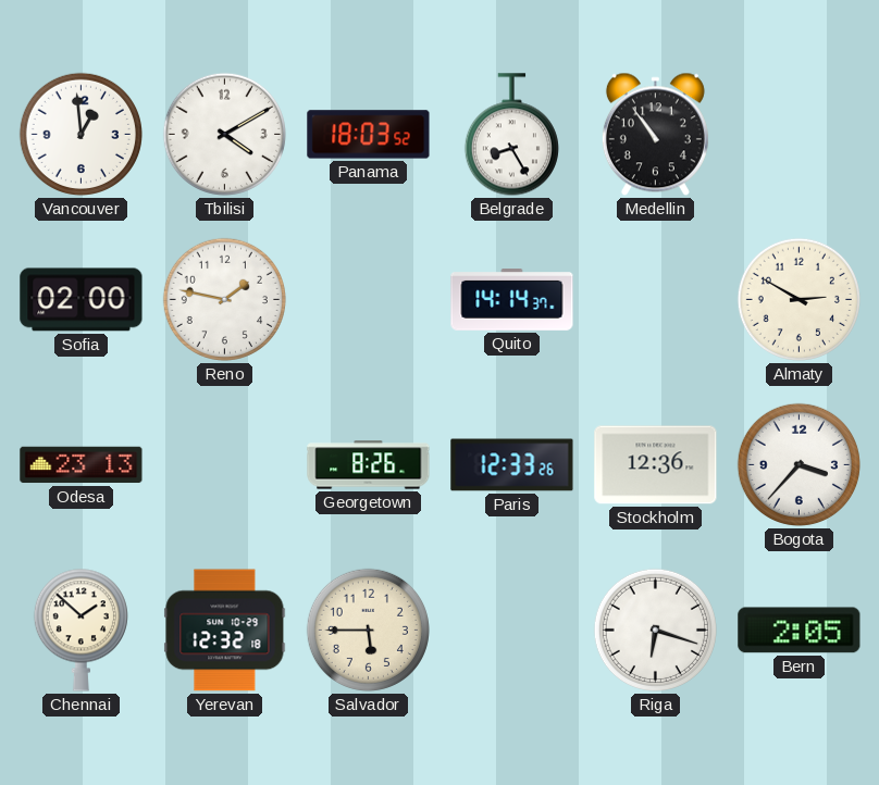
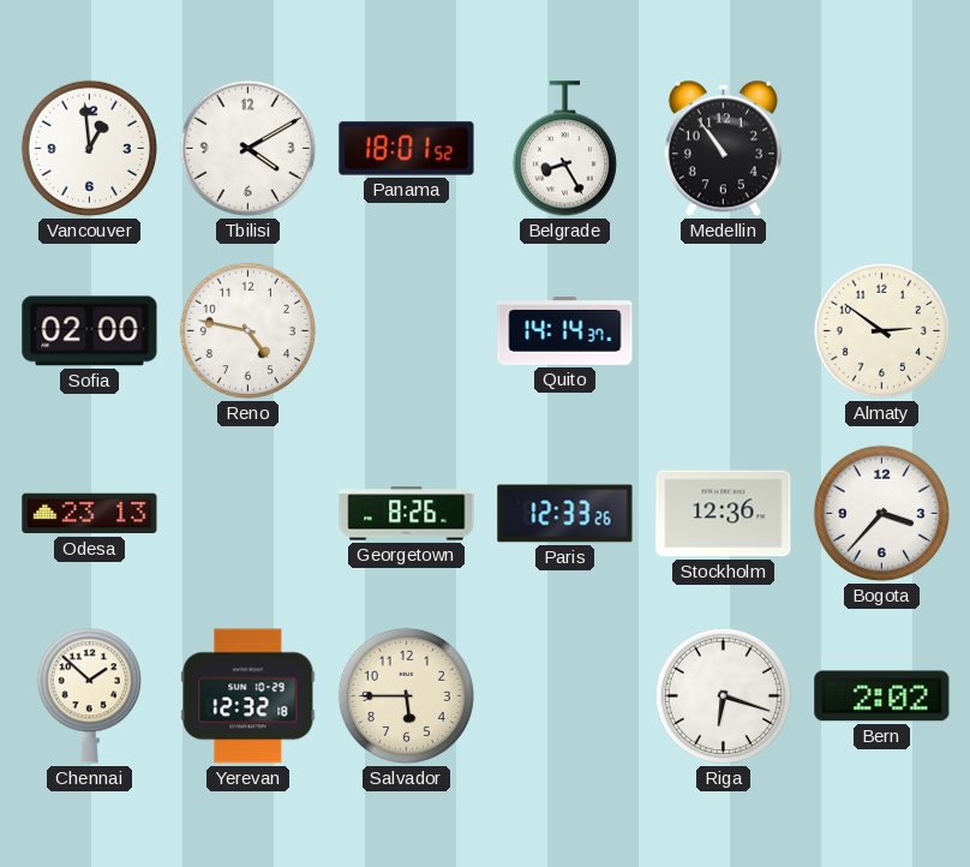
Panama: 18:03 -> 18:01 (407, 149)
Reno: 1:47 -> 4:47 (247, 330)
Almaty: 2:50 -> 2:51 (881, 330)
Bern: 2:05 -> 2:02 (882, 696)
